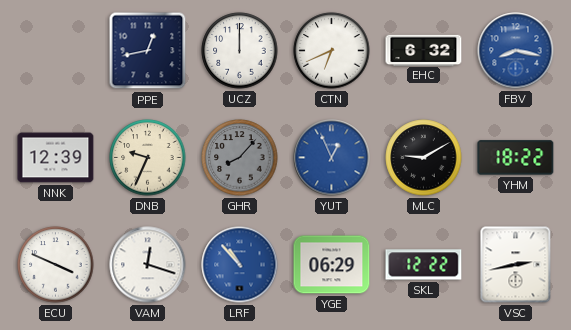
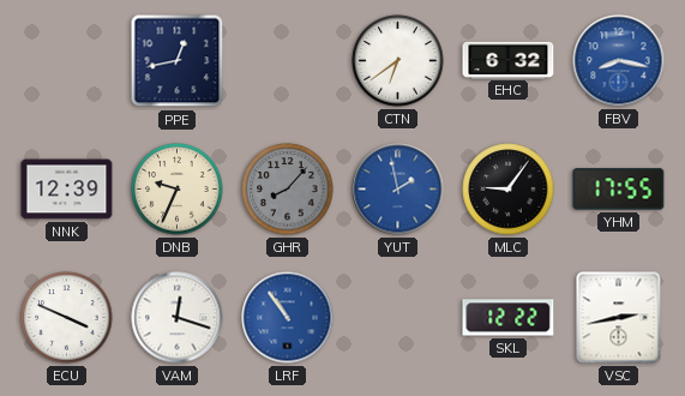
UCZ: 12:00 -> none (240, 51)
CTN: 6:41 -> 6:39 (398, 61)
YUT: 12:56 -> 1:58 (398, 190)
MLC: 9:10 -> 9:06 (509, 190)
YHM: 18:22 -> 17:55 (619, 190)
LRF: 10:53 -> 10:54 (288, 318)
YGE: 06:29 -> none (332, 265)
